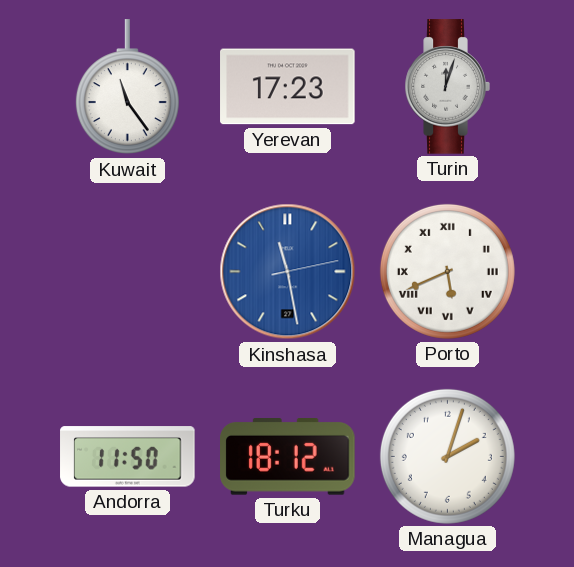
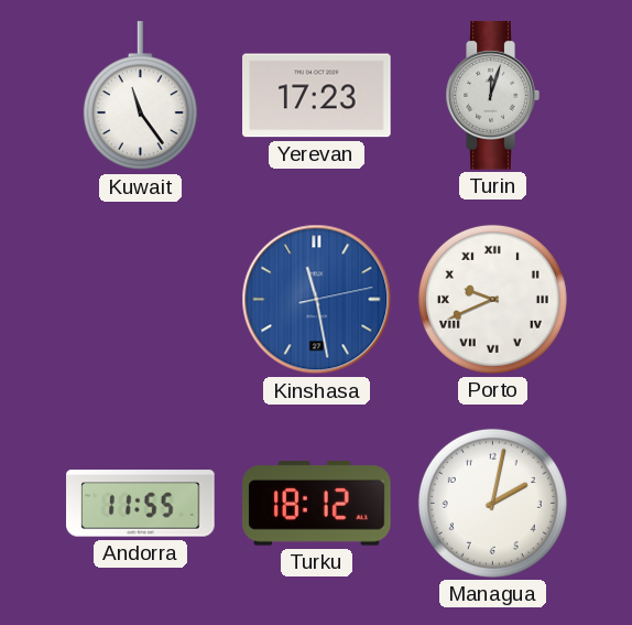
Porto: 5:41 -> 9:41 (492, 299)
Andorra: 11:50 -> 11:55 (141, 504)
Managua: 2:03 -> 2:02 (492, 503)
